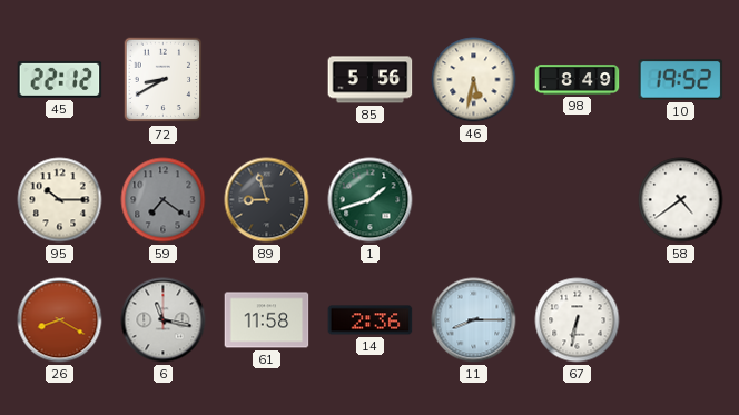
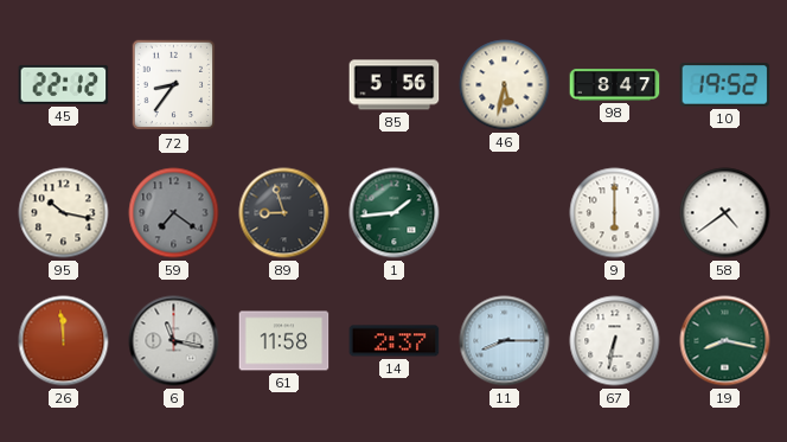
72: 8:40 -> 8:36 (174, 85)
98: 8:49 -> 8:47 (615, 85)
95: 10:15 -> 10:17 (64, 213)
1: 1:42 -> 1:44 (395, 213)
9: none -> 6:00 (615, 213)
26: 8:20 -> 11:59 (64, 341)
14: 2:36 -> 2:37 (395, 341)
19: none -> 8:17 (725, 341)
